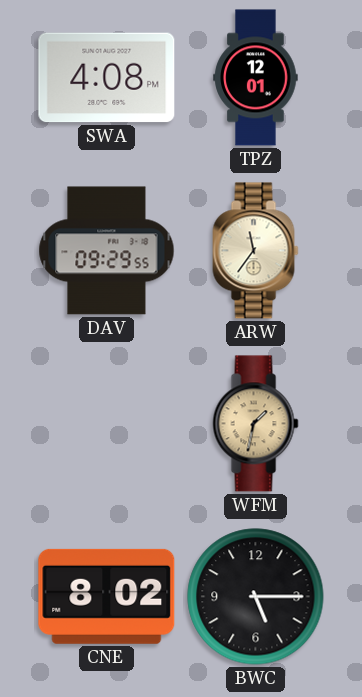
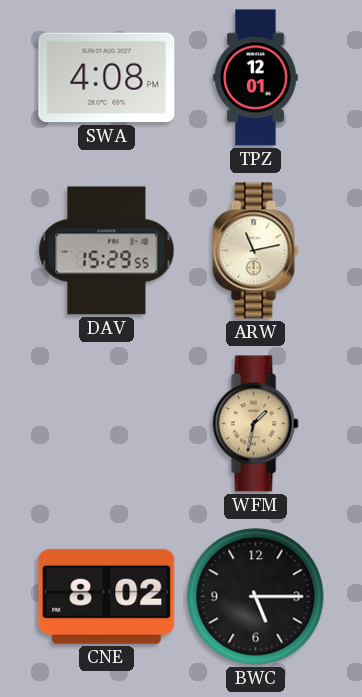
DAV: 09:29 -> 15:29 (107, 251)
ARW: 11:36 -> 11:13 (256, 251)
